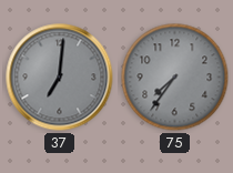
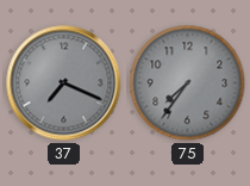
37: 7:01 -> 7:19 (64, 83)
